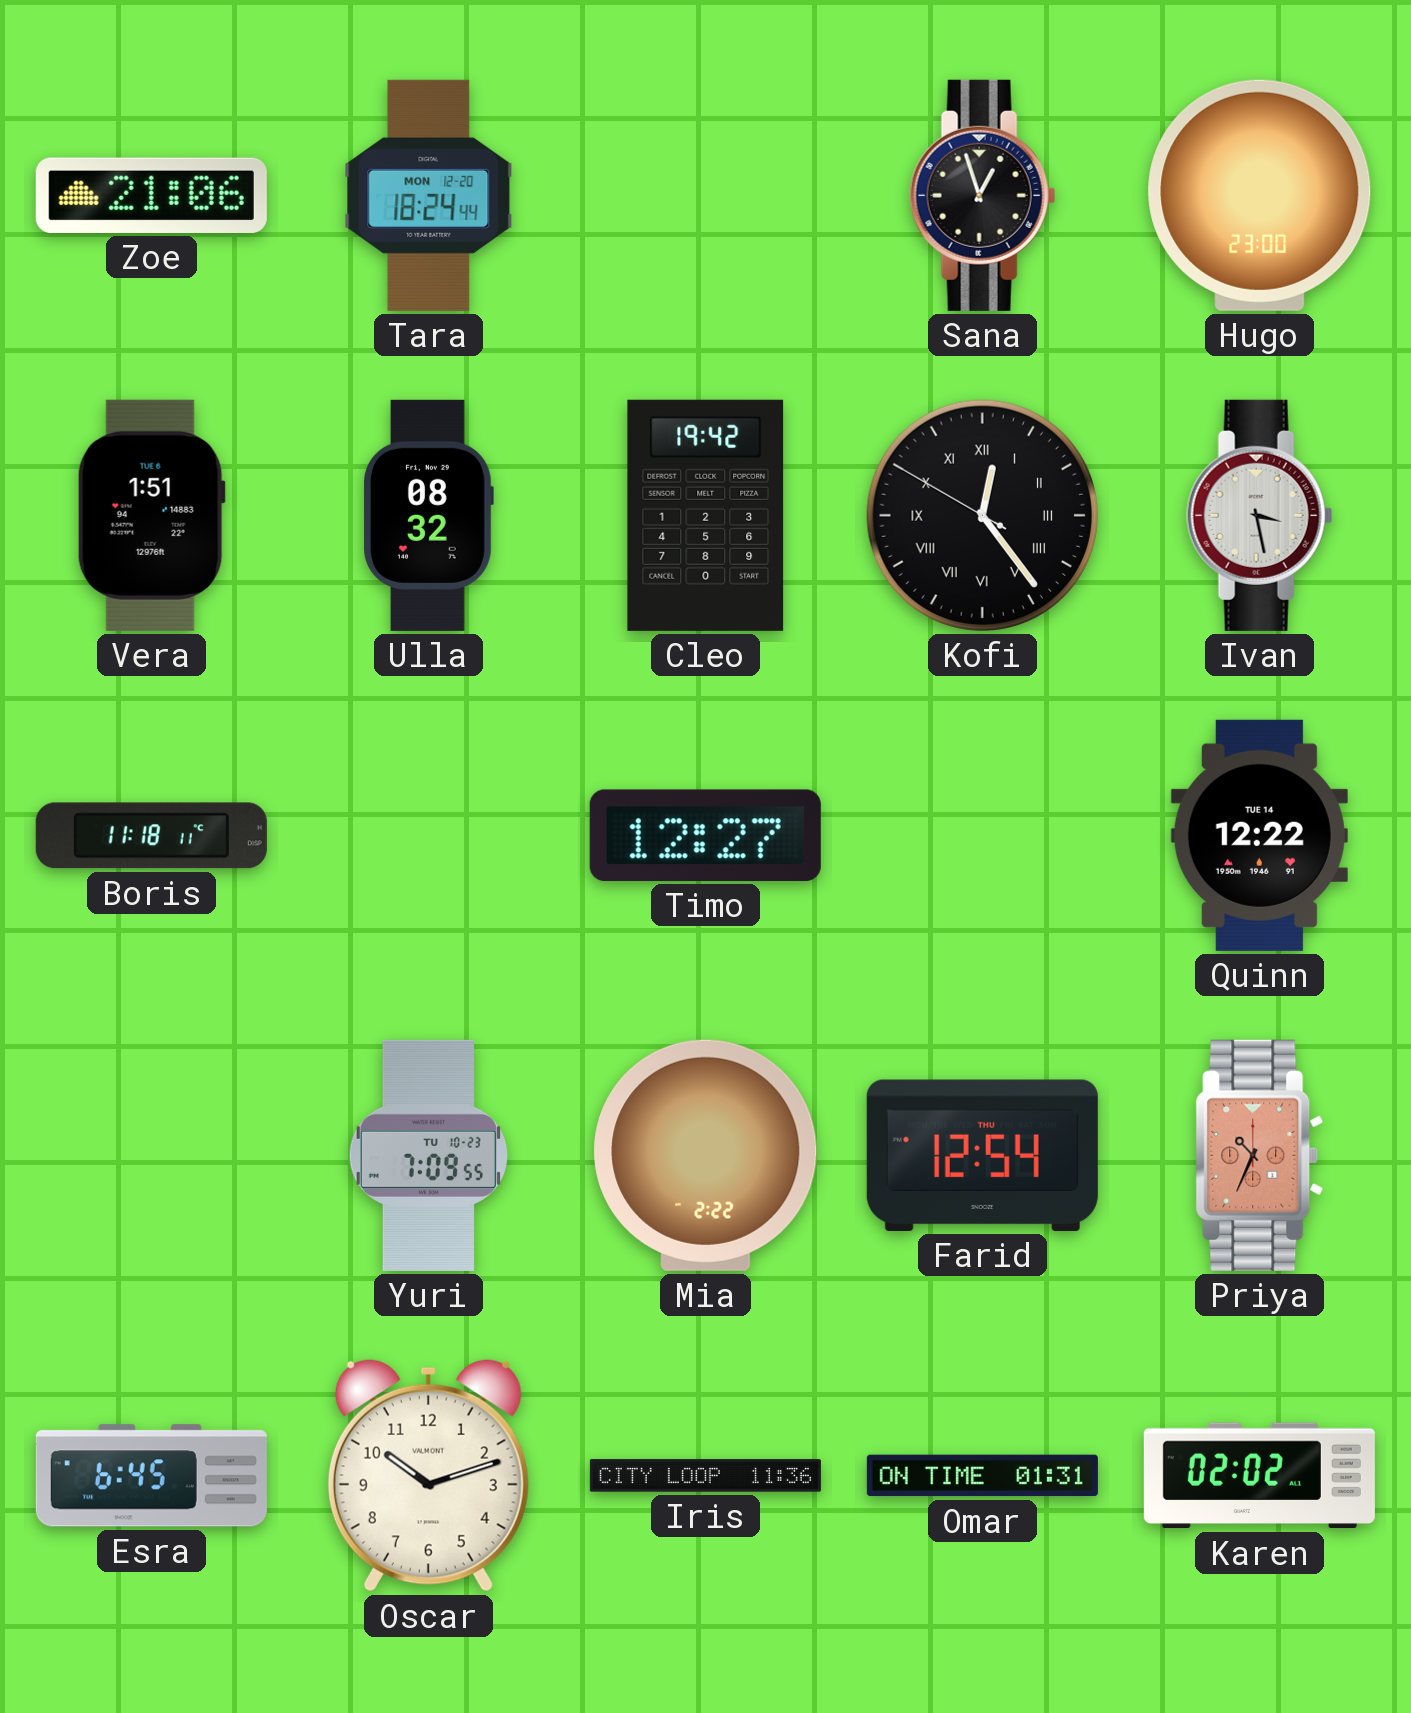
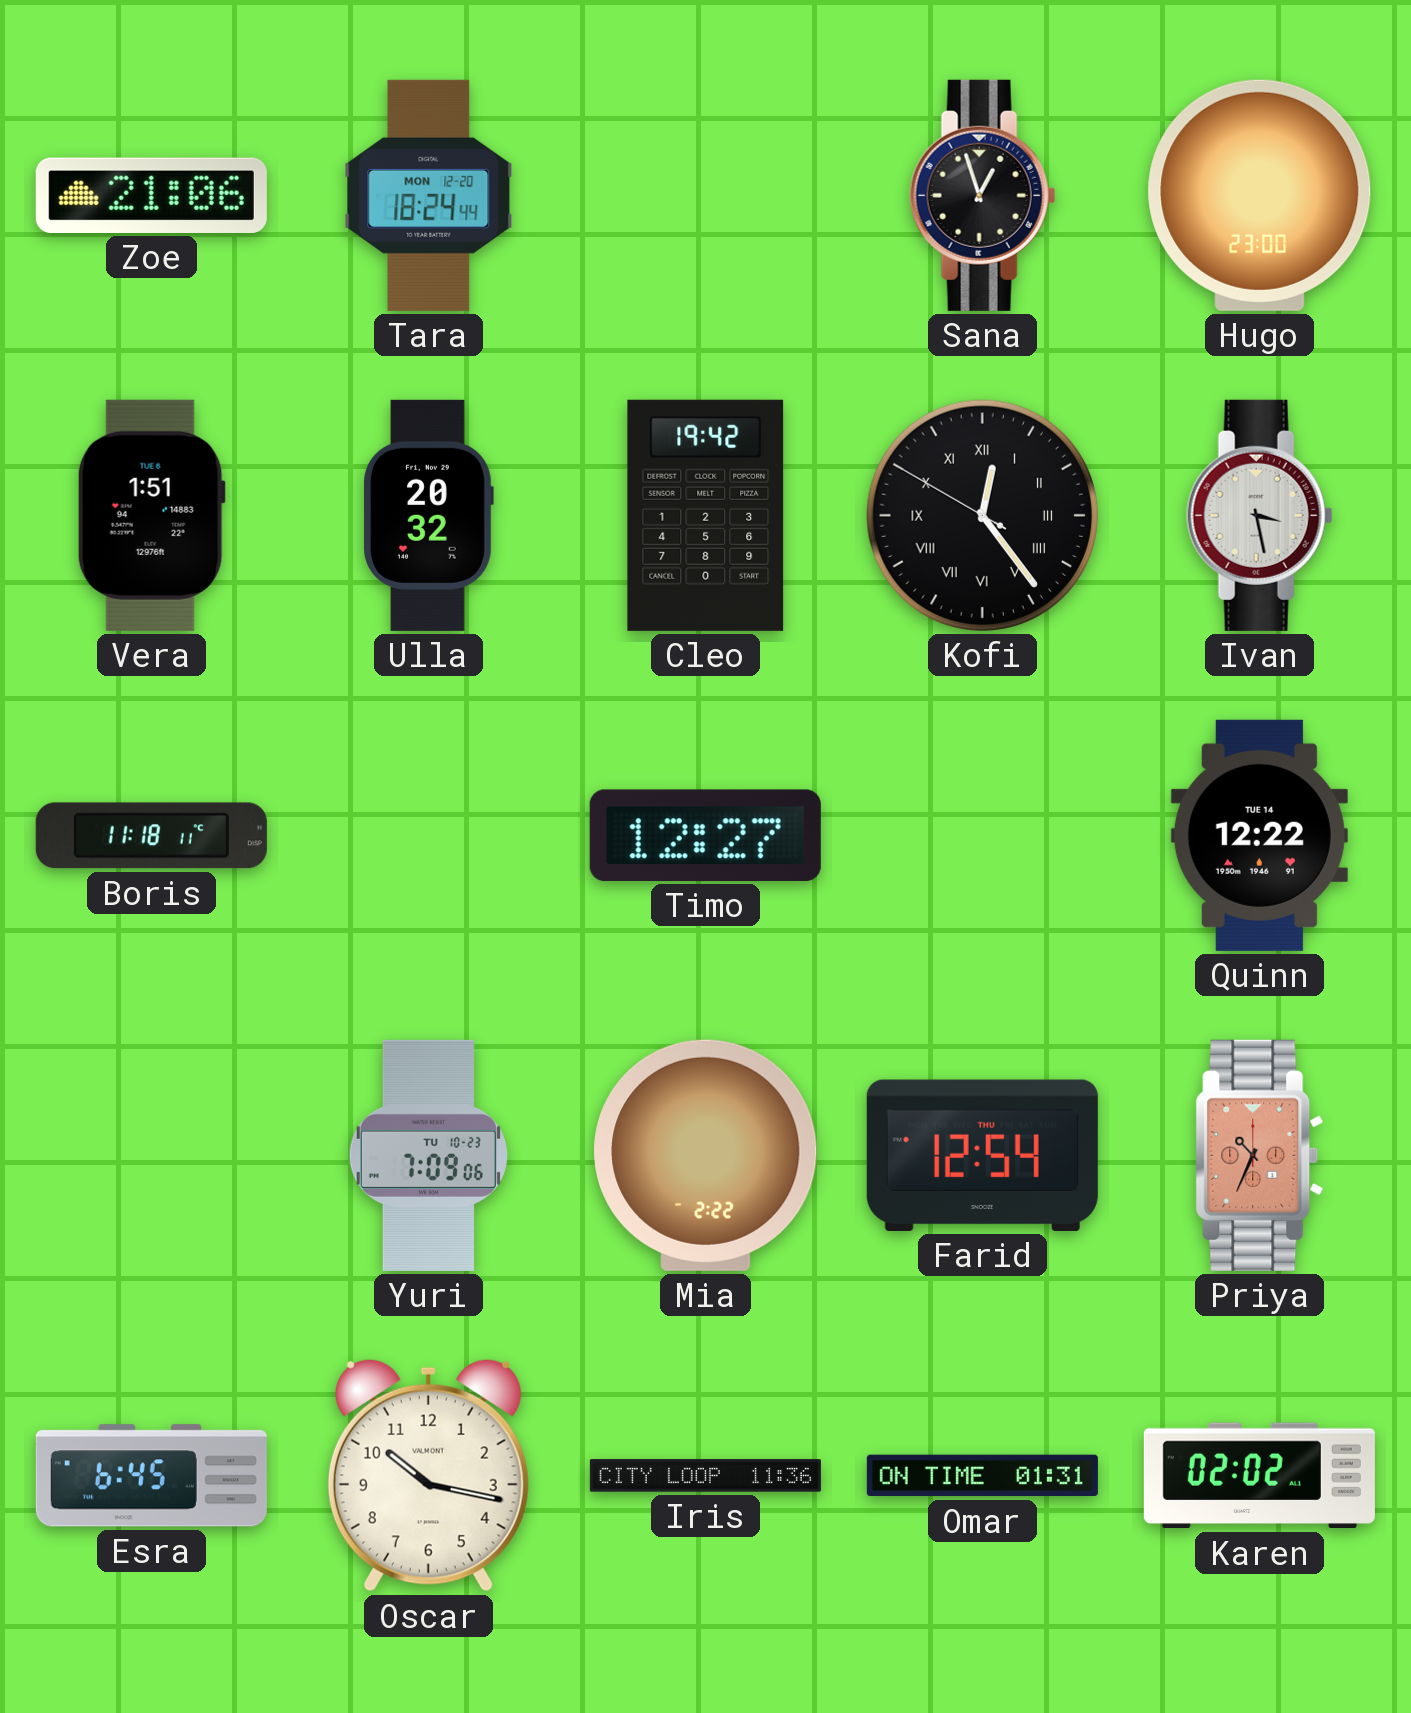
Ulla: 08:32 -> 20:32 (428, 515)
Yuri: 7:09:55 -> 7:09:06 (428, 1155)
Oscar: 10:12 -> 10:17 (428, 1475)
